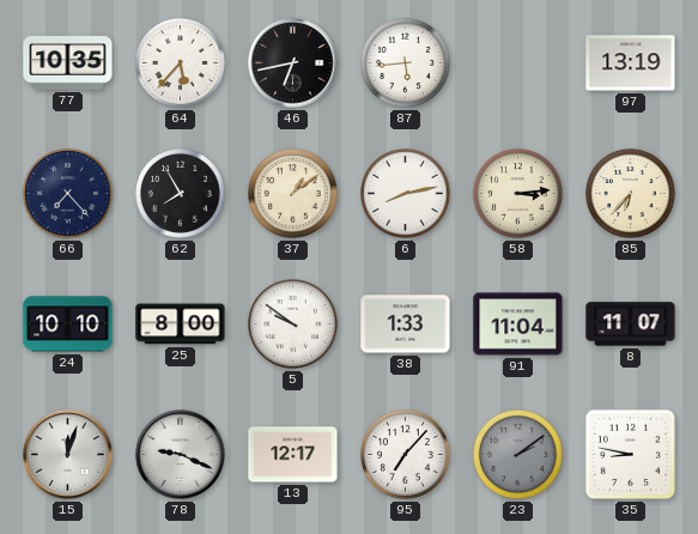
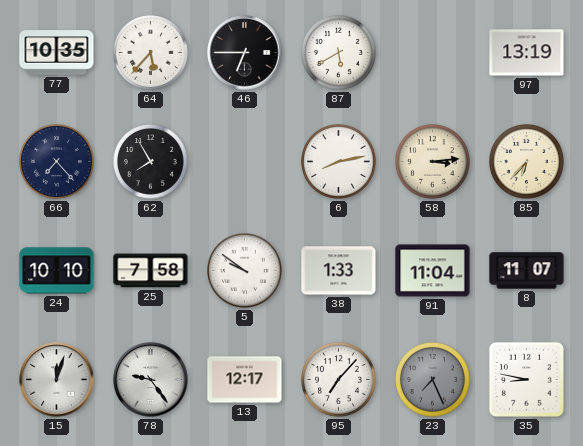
46: 6:43 -> 6:45 (245, 53)
87: 5:44 -> 5:40 (339, 53)
37: 1:09 -> none (293, 194)
25: 8:00 -> 7:58 (151, 271)
78: 9:19 -> 9:24 (151, 380)
23: 2:09 -> 7:26 (433, 380)
